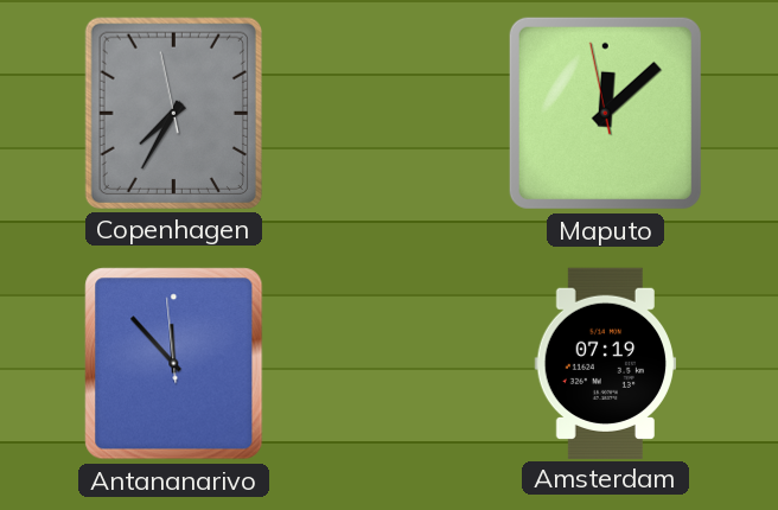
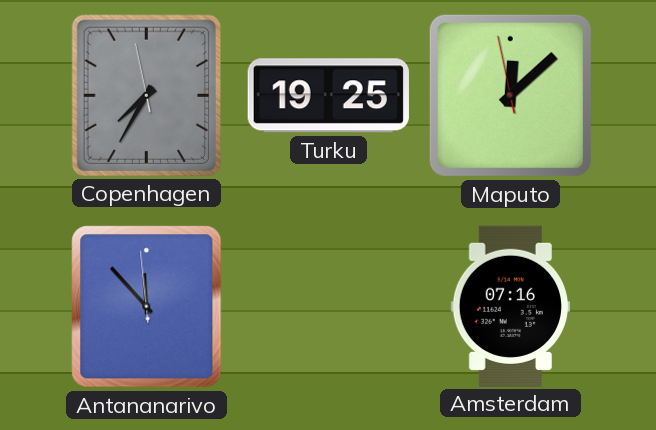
Turku: none -> 19:25 (328, 96)
Amsterdam: 07:19 -> 07:16 (510, 306)
